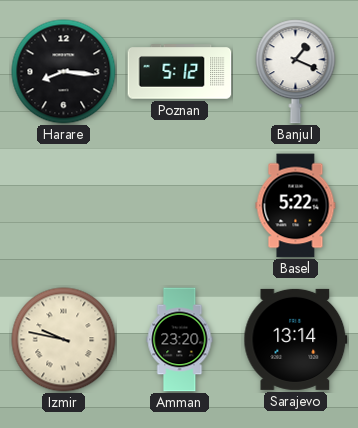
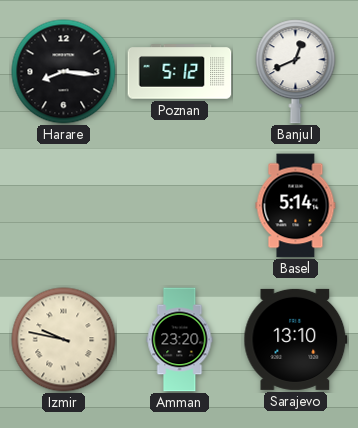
Banjul: 1:19 -> 12:41 (296, 72)
Basel: 5:22 -> 5:14 (296, 206)
Sarajevo: 13:14 -> 13:10 (296, 339)
